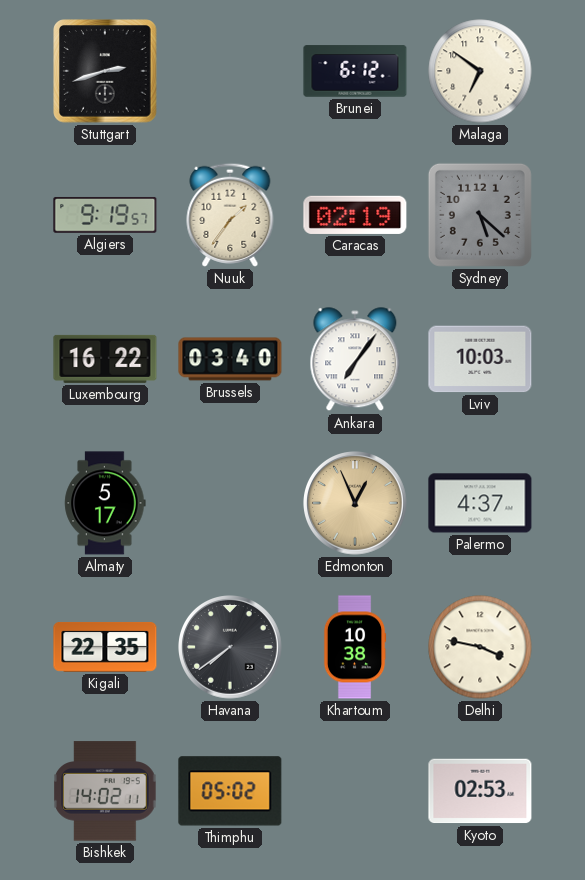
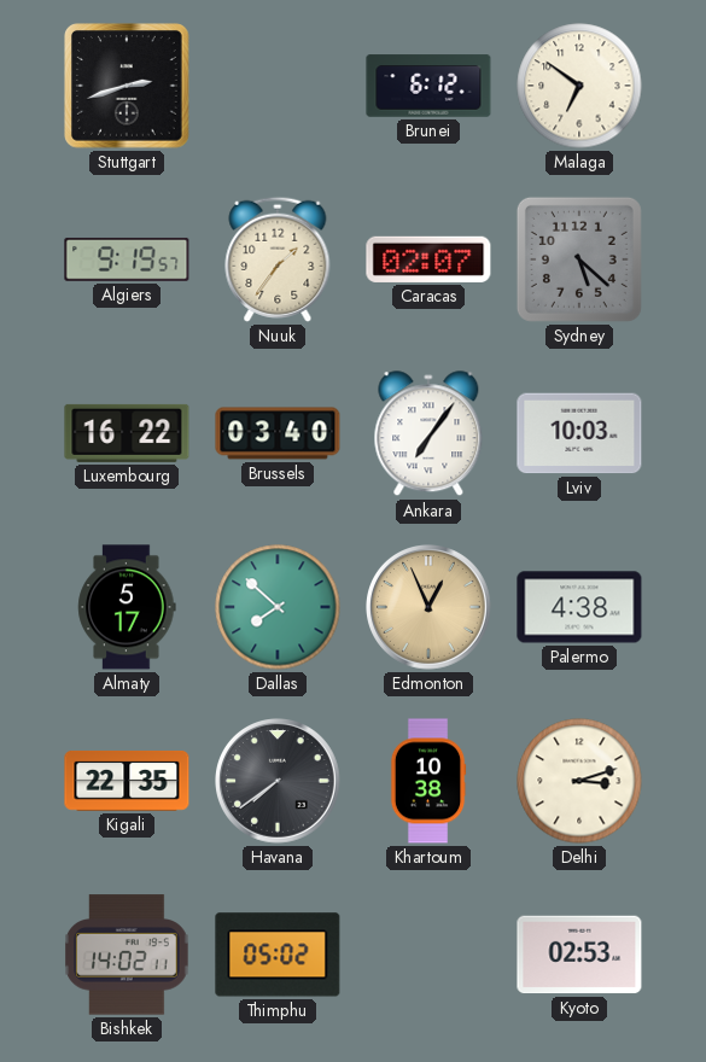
Caracas: 02:19 -> 02:07 (428, 259)
Dallas: none -> 7:52 (278, 607)
Palermo: 4:37 -> 4:38 (579, 607)
Delhi: 3:47 -> 3:12 (579, 781)
